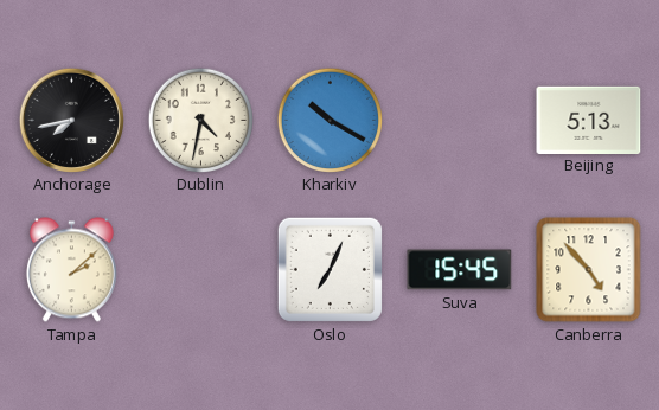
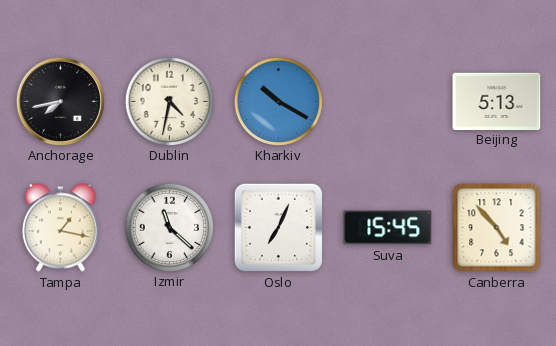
Tampa: 2:08 -> 1:17 (60, 228)
Izmir: none -> 11:22 (169, 227)
